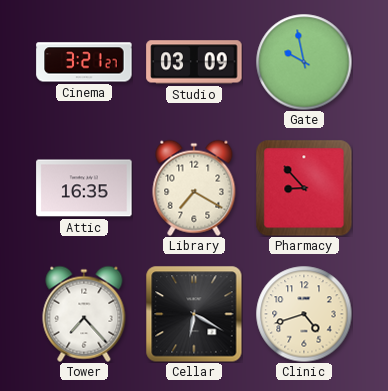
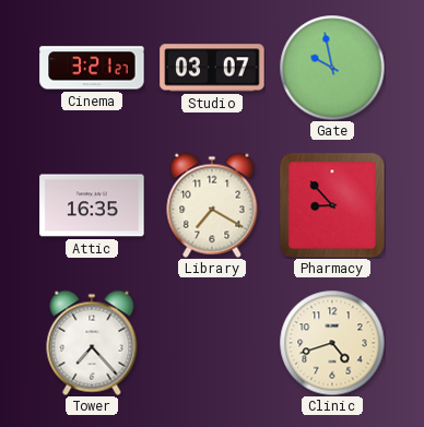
Studio: 03:09 -> 03:07 (212, 68)
Cellar: 6:20 -> none (194, 314)
